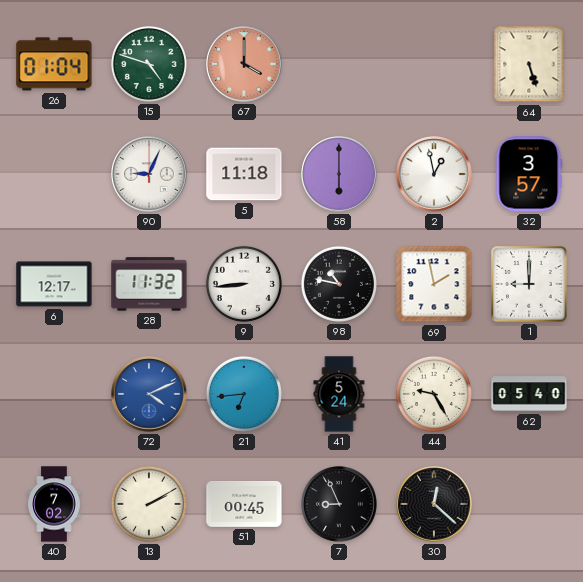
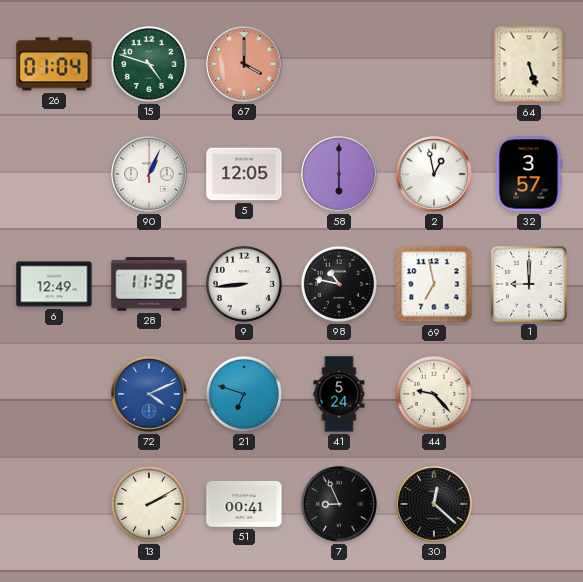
90: 9:04 -> 1:04 (149, 174)
5: 11:18 -> 12:05 (244, 174)
6: 12:17 -> 12:49 (54, 284)
69: 1:58 -> 6:58 (434, 284)
21: 6:44 -> 6:48 (244, 394)
44: 9:25 -> 9:23 (434, 394)
62: 05:40 -> none (529, 394)
40: 7:02 -> none (54, 504)
51: 00:45 -> 00:41 (244, 505)
